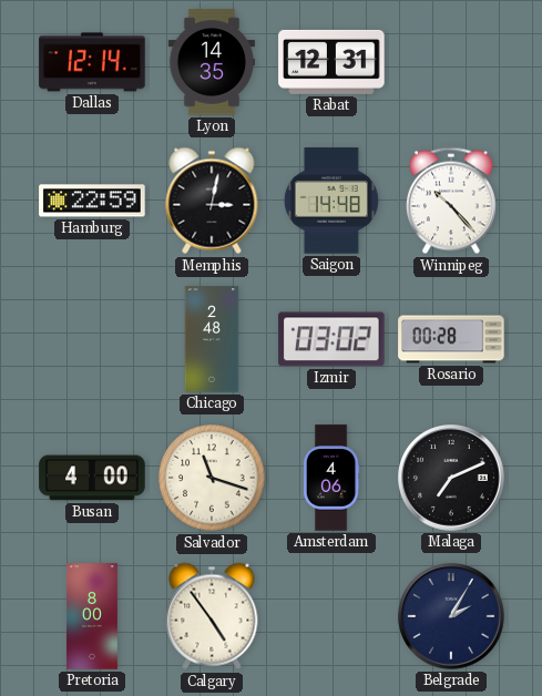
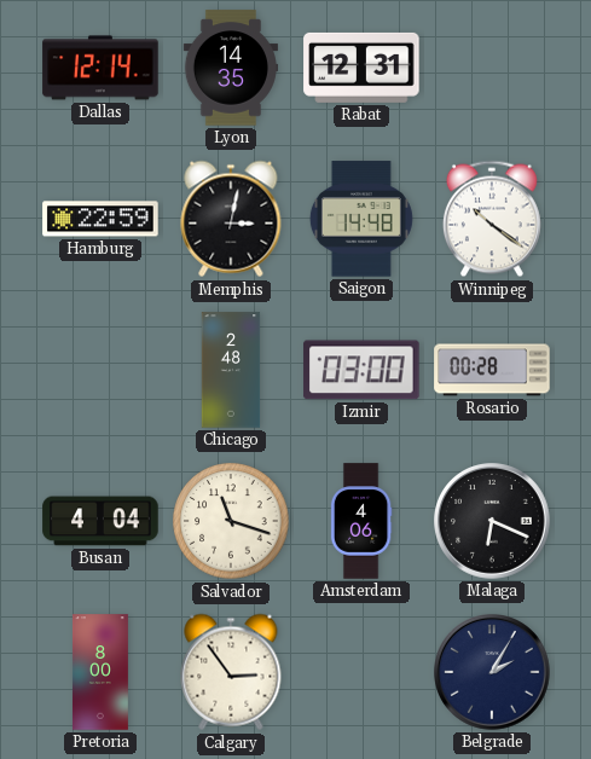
Winnipeg: 10:23 -> 10:21 (492, 219)
Izmir: 03:02 -> 03:00 (361, 370)
Busan: 4:00 -> 4:04 (100, 521)
Malaga: 7:11 -> 6:19 (492, 521)
Calgary: 4:54 -> 2:54 (231, 672)
